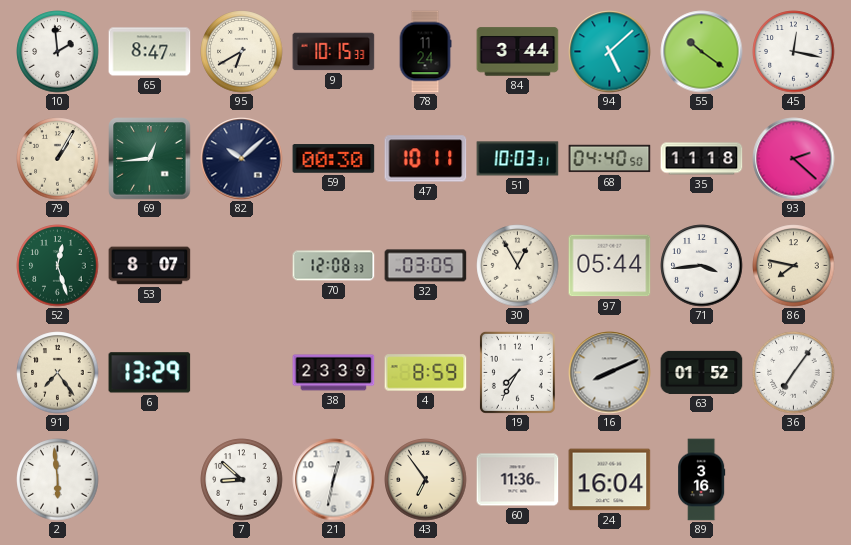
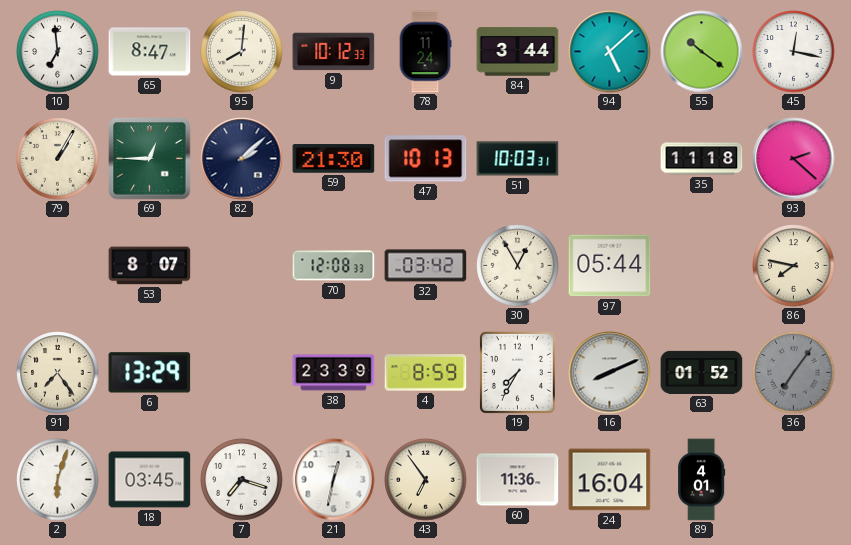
10: 1:59 -> 6:59 (58, 52)
95: 6:40 -> 8:01 (242, 52)
9: 10:15 -> 10:12 (334, 52)
69: 12:44 -> 12:45 (150, 159)
82: 10:08 -> 2:08 (242, 159)
59: 00:30 -> 21:30 (334, 159)
47: 10:11 -> 10:13 (426, 159)
68: 04:40 -> none (610, 159)
52: 12:27 -> none (58, 266)
32: 03:05 -> 03:42 (426, 266)
71: 3:44 -> none (702, 266)
36 dial: white -> grey (794, 373)
2: 5:59 -> 6:03 (58, 480)
18: none -> 03:45 (150, 480)
7: 8:52 -> 7:18 (242, 480)
89: 3:16 -> 4:01 (702, 480)
